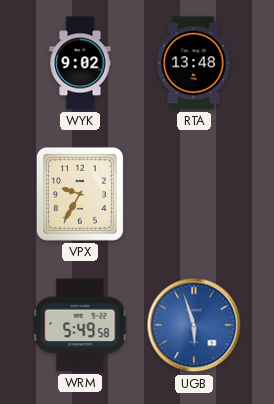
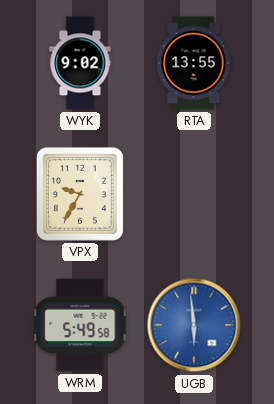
RTA: 13:48 -> 13:55 (194, 63)
UGB: 5:57 -> 5:59 (194, 325)
